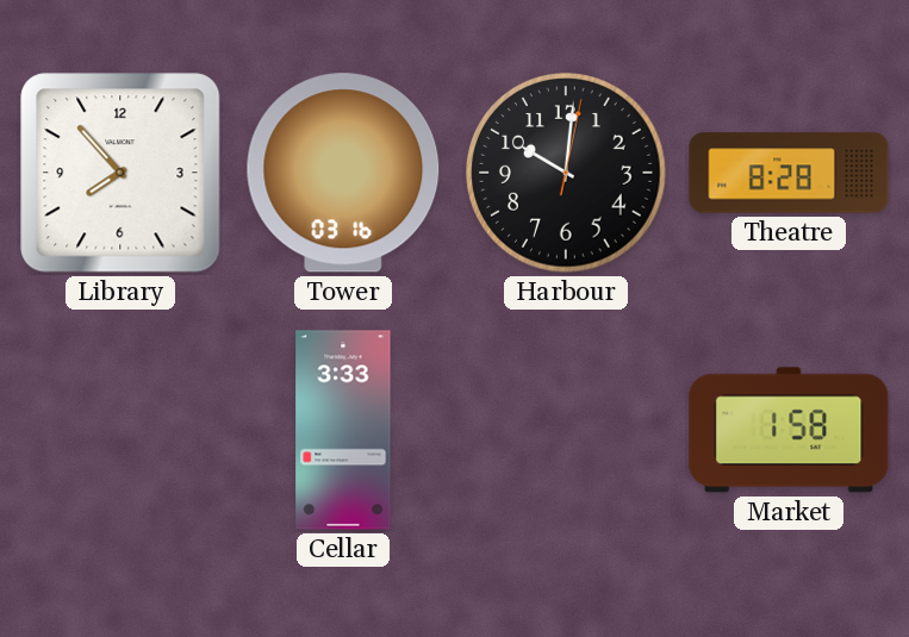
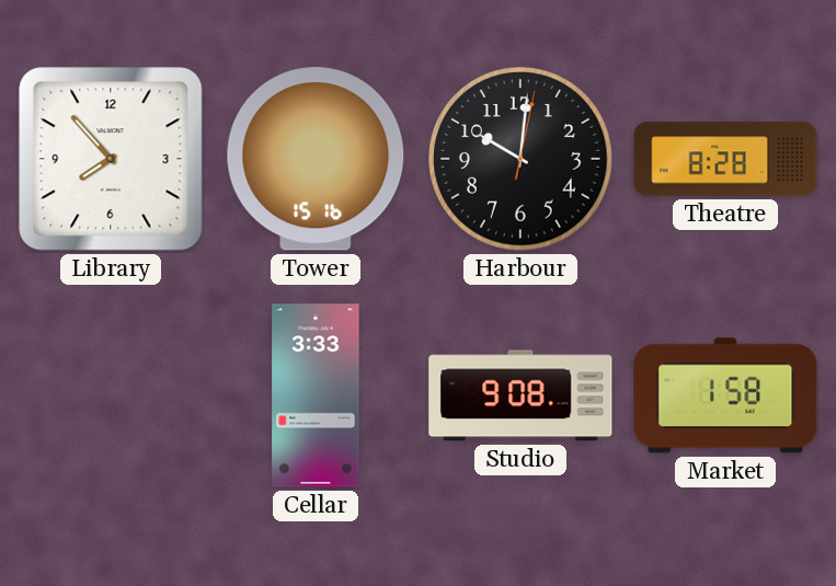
Tower: 03:16 -> 15:16 (316, 159)
Studio: none -> 9:08 (520, 395)
